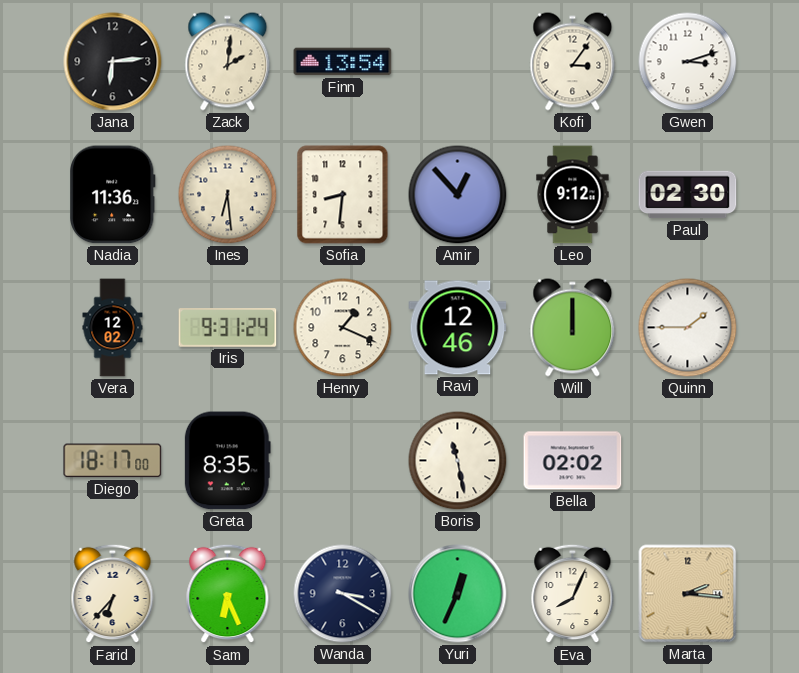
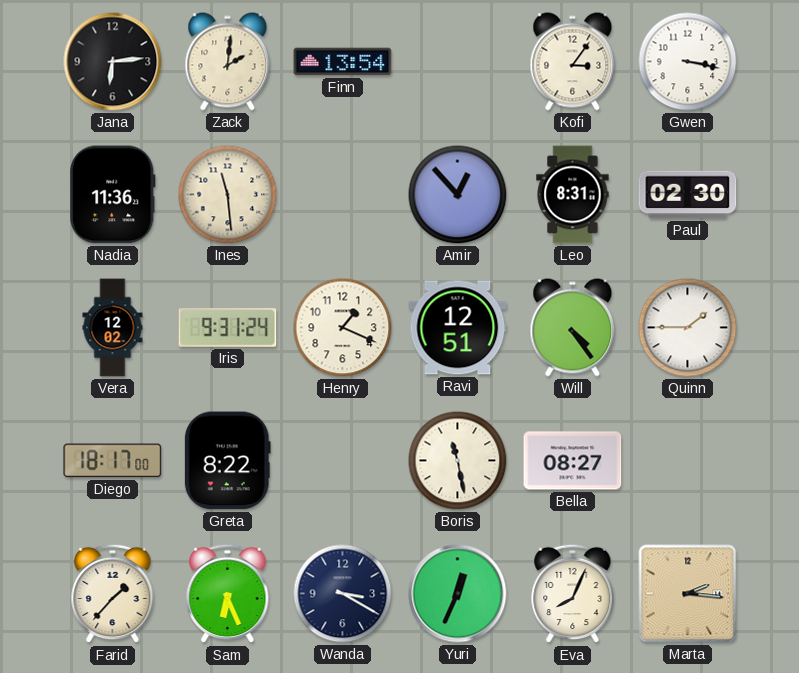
Gwen: 3:12 -> 3:17 (688, 62)
Ines: 6:29 -> 11:29 (228, 195)
Sofia: 8:31 -> none (343, 195)
Leo: 9:12 -> 8:31 (573, 195)
Ravi: 12:46 -> 12:51 (458, 328)
Will: 12:00 -> 4:24 (573, 328)
Greta: 8:35 -> 8:22 (227, 461)
Bella: 02:02 -> 08:27 (573, 461)
Farid: 6:37 -> 1:37 (113, 594)
